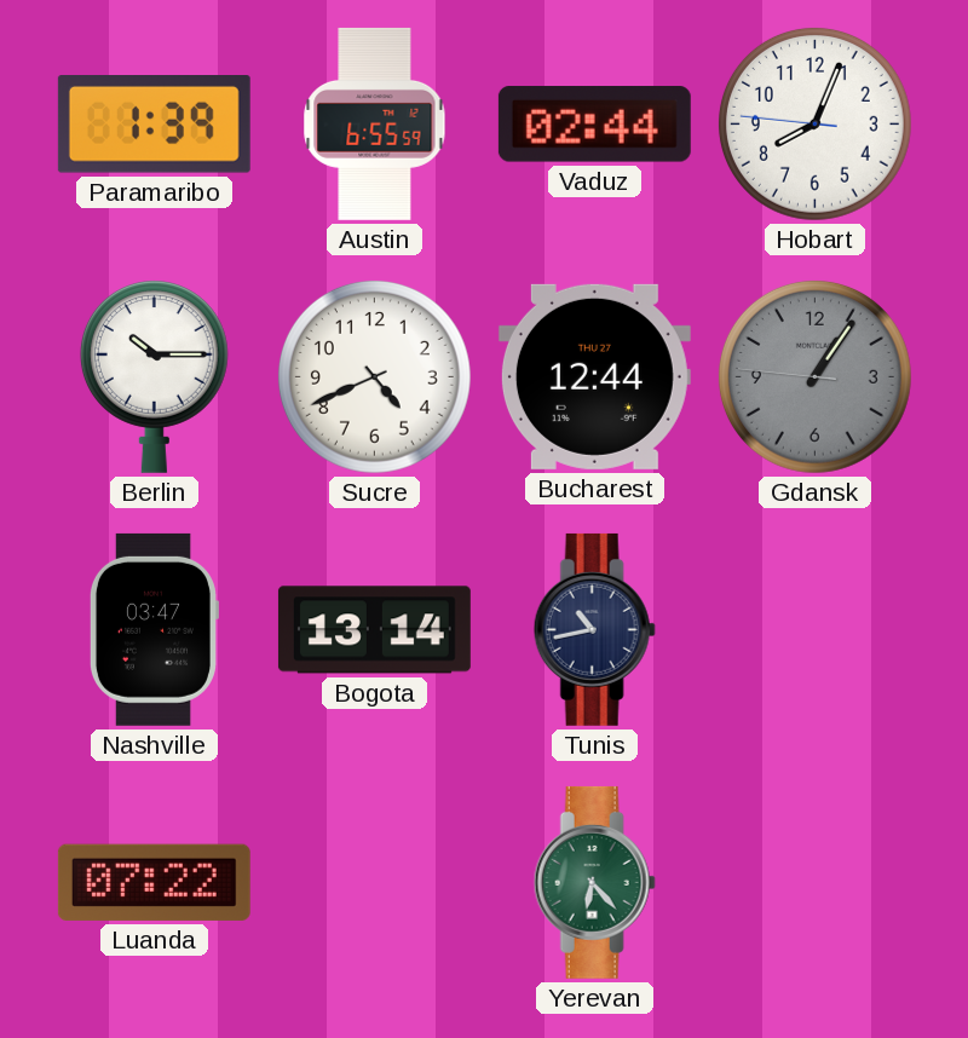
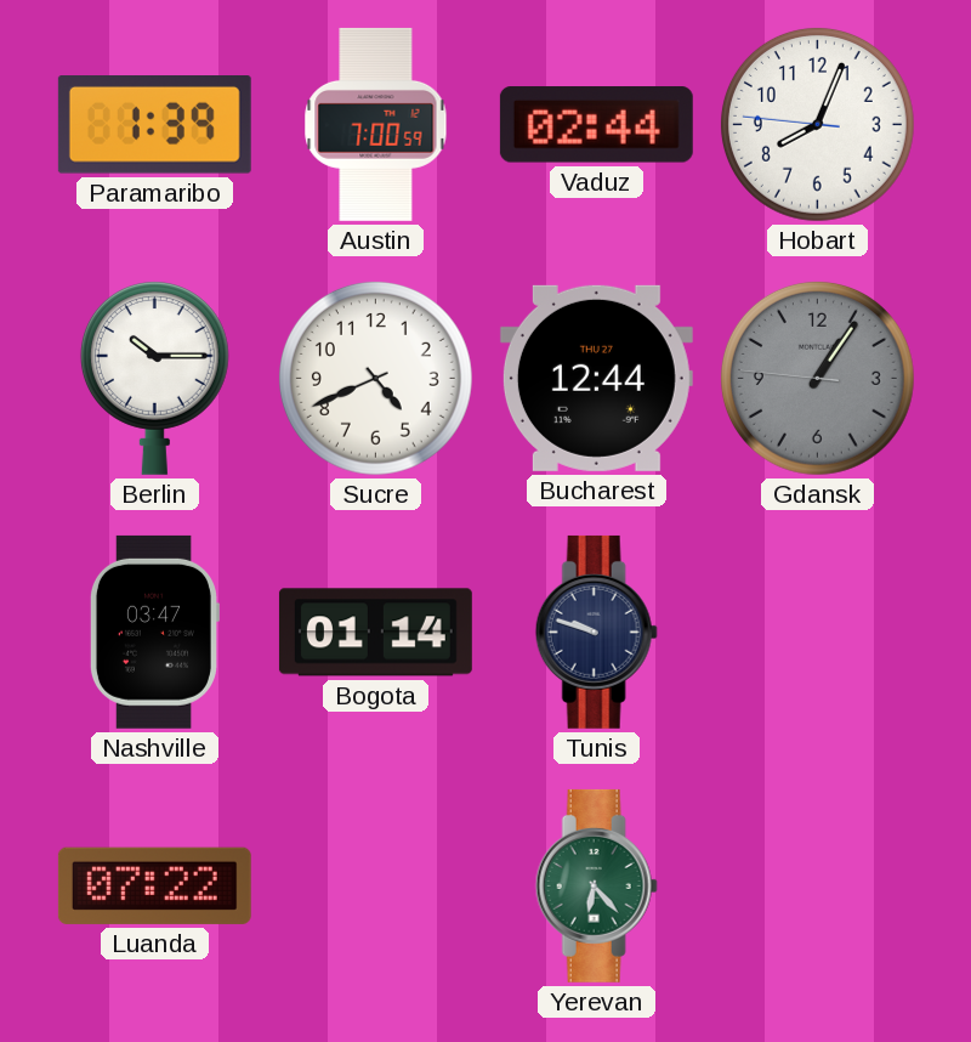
Austin: 6:55 -> 7:00 (376, 124)
Bogota: 13:14 -> 01:14 (375, 633)
Tunis: 10:43 -> 9:48 (596, 632)
